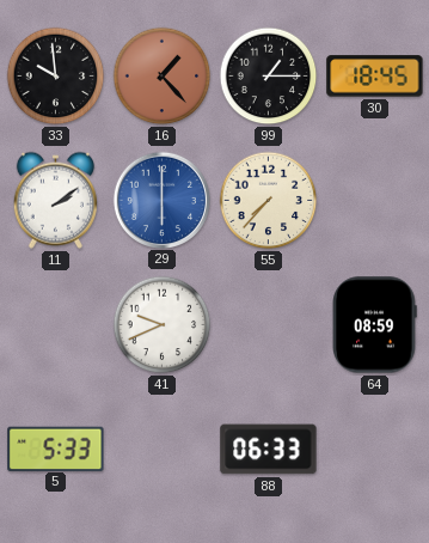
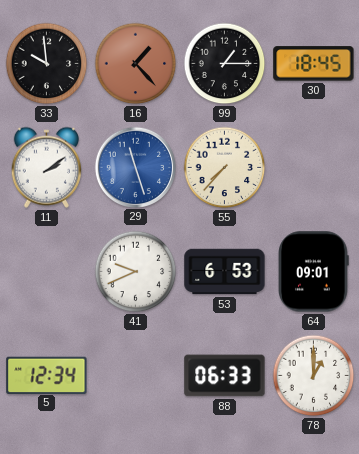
29: 6:00 -> 11:27 (135, 167)
53: none -> 6:53 (225, 272)
64: 08:59 -> 09:01 (314, 272)
5: 5:33 -> 12:34 (47, 375)
78: none -> 1:00 (314, 376)
